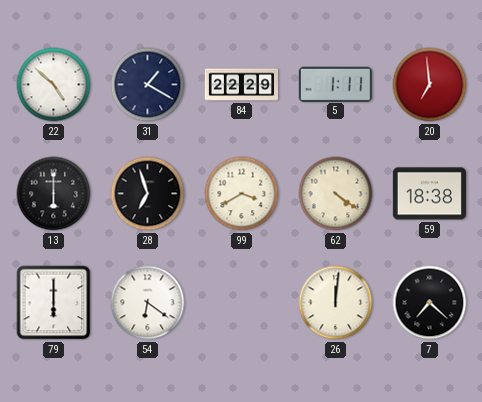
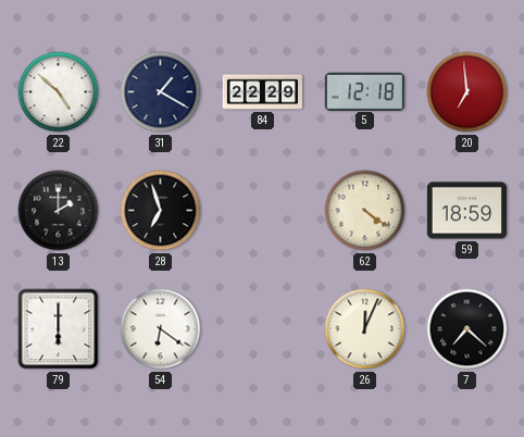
5: 1:11 -> 12:18 (364, 91)
13: 6:00 -> 2:00 (59, 211)
99: 3:40 -> none (242, 194)
59: 18:38 -> 18:59 (466, 211)
26: 12:01 -> 12:04 (365, 329)
